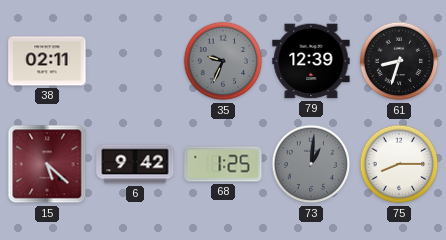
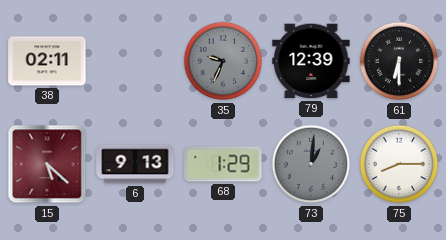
61: 8:33 -> 6:30 (399, 61)
6: 9:42 -> 9:13 (135, 164)
68: 1:25 -> 1:29 (223, 164)
